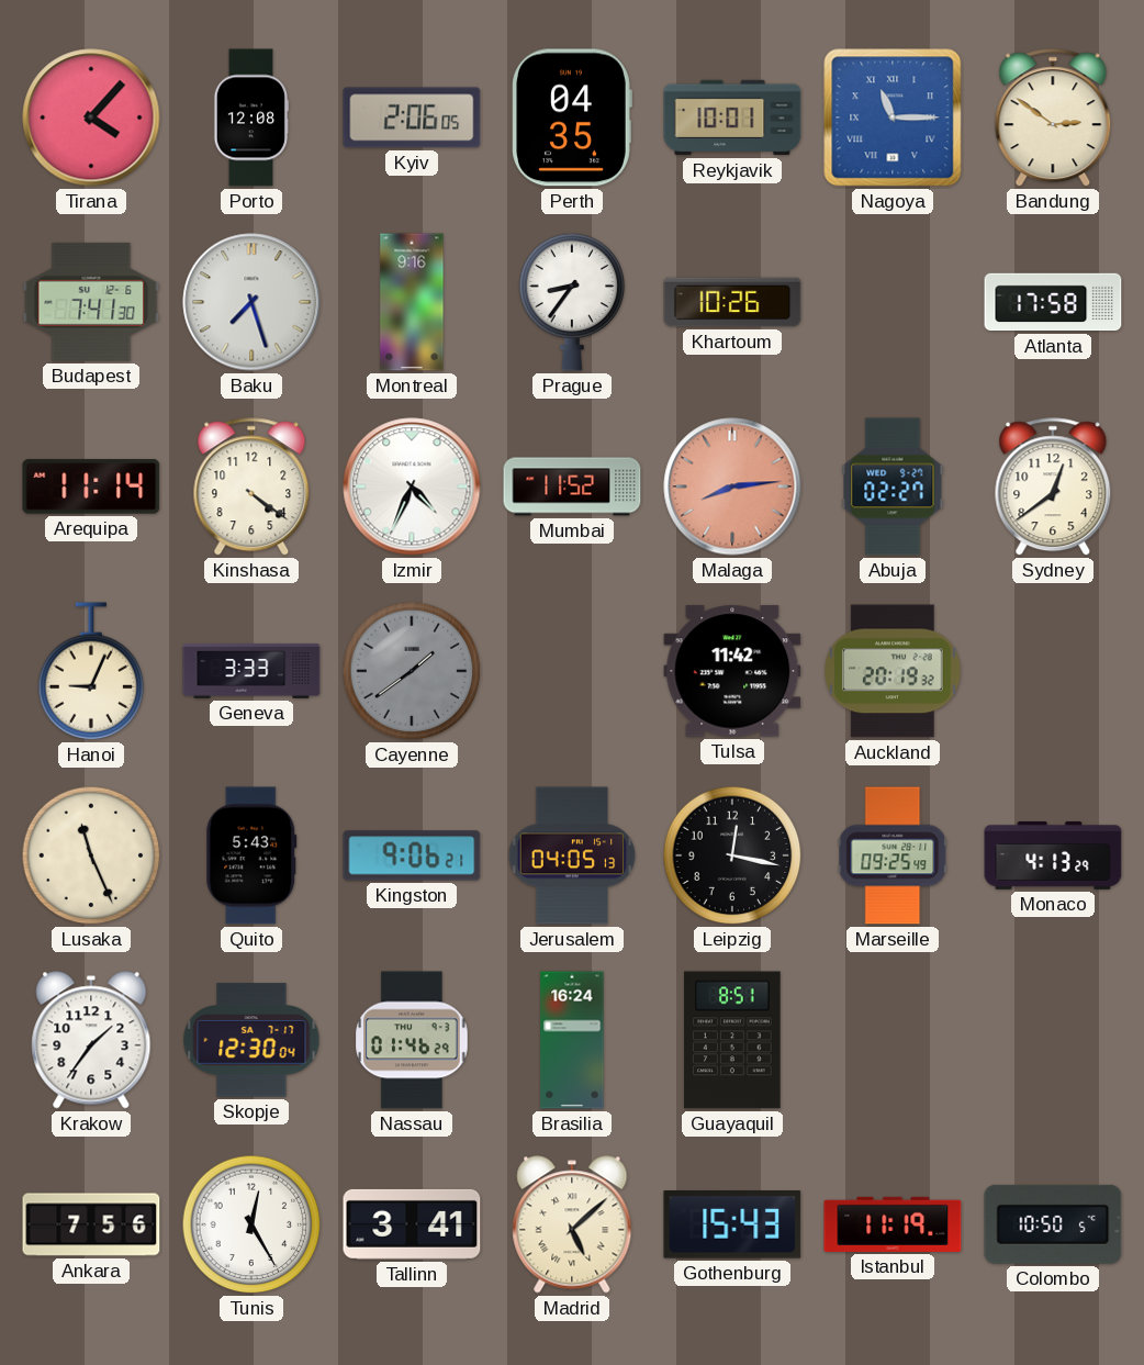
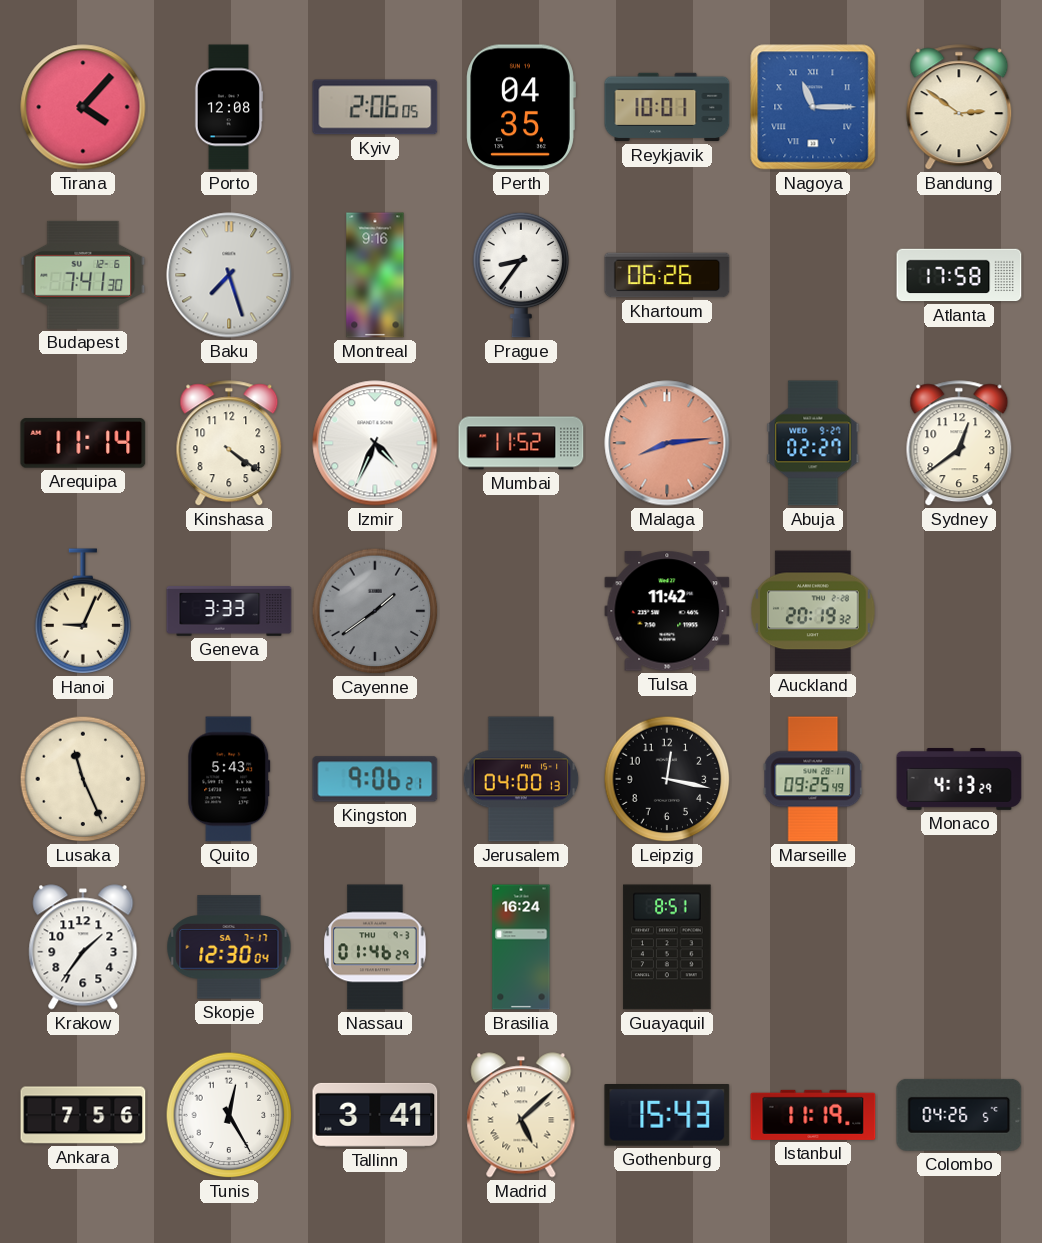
Khartoum: 10:26 -> 06:26 (667, 275)
Jerusalem: 04:05 -> 04:00 (521, 779)
Colombo: 10:50 -> 04:26 (959, 1115)
